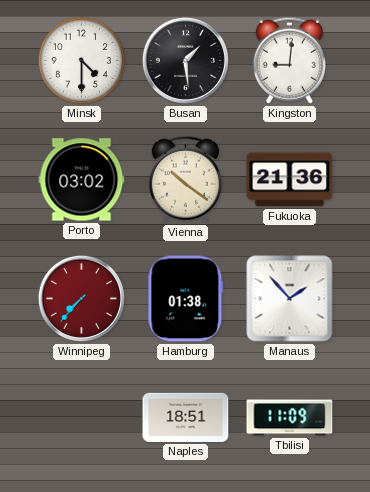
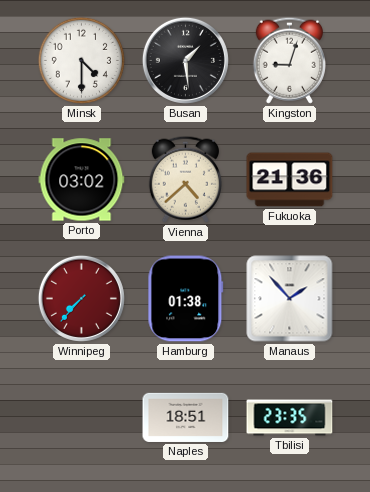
Kingston: 9:01 -> 9:03 (289, 60)
Vienna: 10:21 -> 4:38 (185, 179)
Tbilisi: 11:09 -> 23:35 (290, 418)
